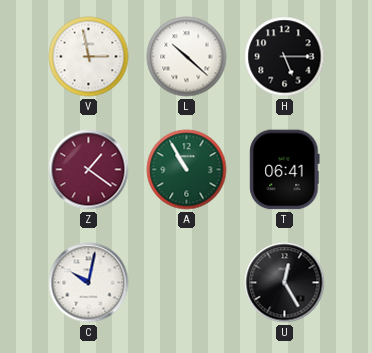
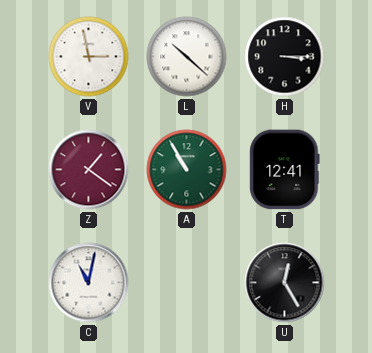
H: 5:15 -> 3:15 (285, 57)
T: 06:41 -> 12:41 (285, 170)
C: 10:02 -> 11:02 (89, 283)
